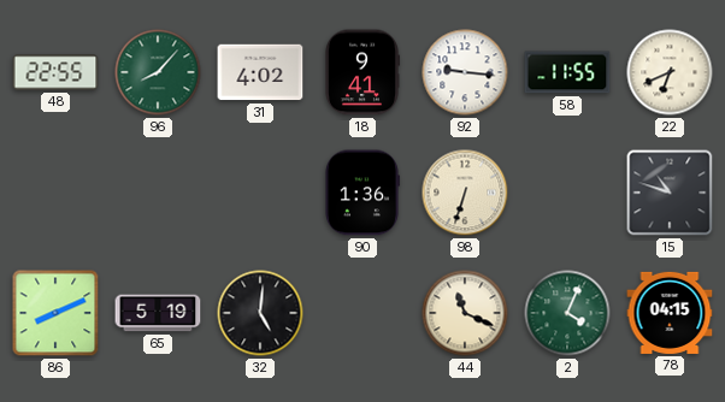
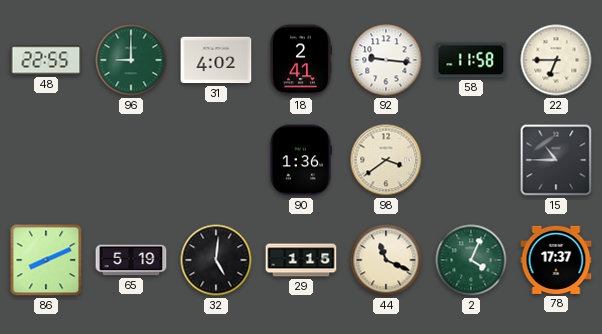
96: 8:07 -> 9:00 (131, 60)
18: 9:41 -> 2:41 (300, 60)
58: 11:55 -> 11:58 (471, 60)
22: 6:41 -> 6:45 (556, 60)
98: 6:33 -> 3:39 (386, 160)
15: 10:48 -> 10:45 (556, 160)
29: none -> 1:15 (301, 260)
78: 04:15 -> 17:37 (556, 260)
